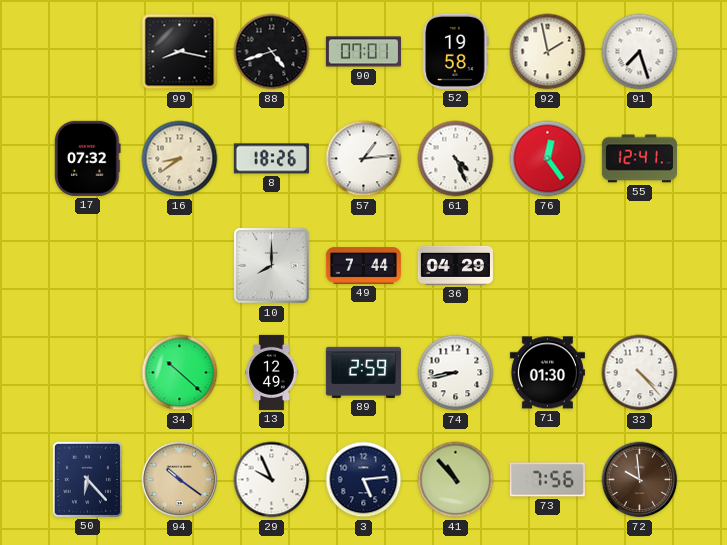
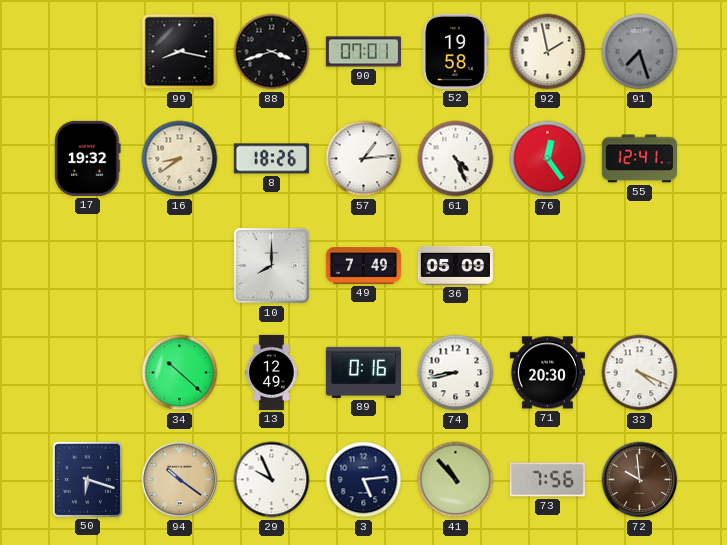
88: 4:42 -> 3:42 (272, 52)
91 dial: white -> grey (640, 52)
17: 07:32 -> 19:32 (88, 158)
49: 7:44 -> 7:49 (363, 266)
36: 04:29 -> 05:09 (455, 265)
89: 2:59 -> 0:16 (363, 372)
71: 01:30 -> 20:30 (547, 373)
33: 4:23 -> 4:19 (640, 373)
50: 6:23 -> 6:18 (87, 479)
